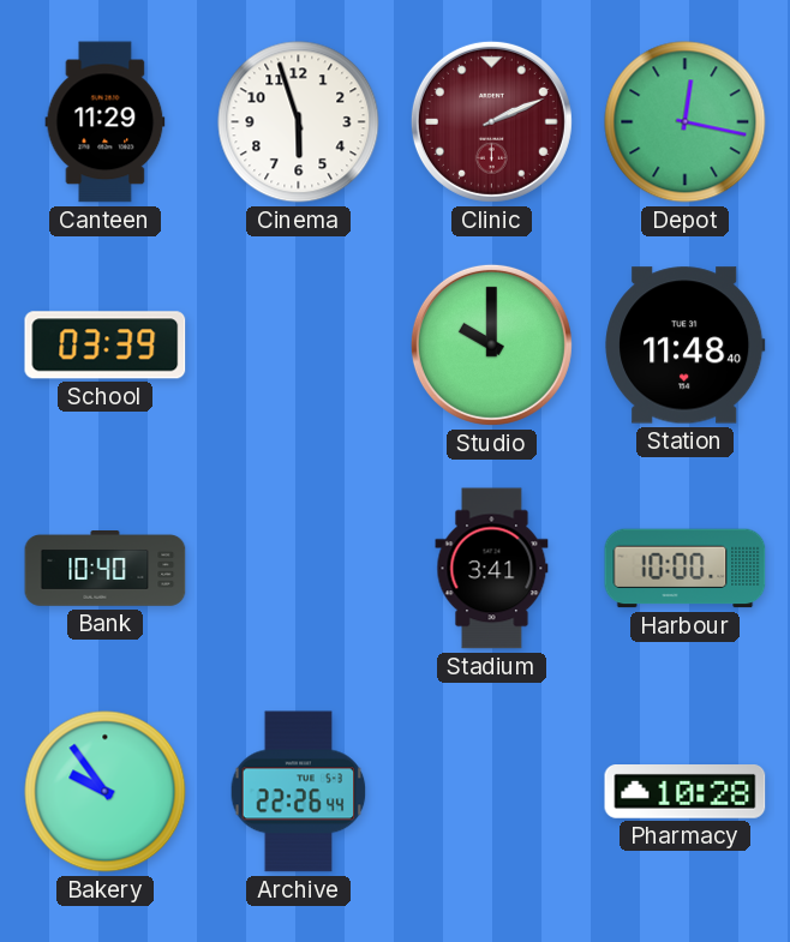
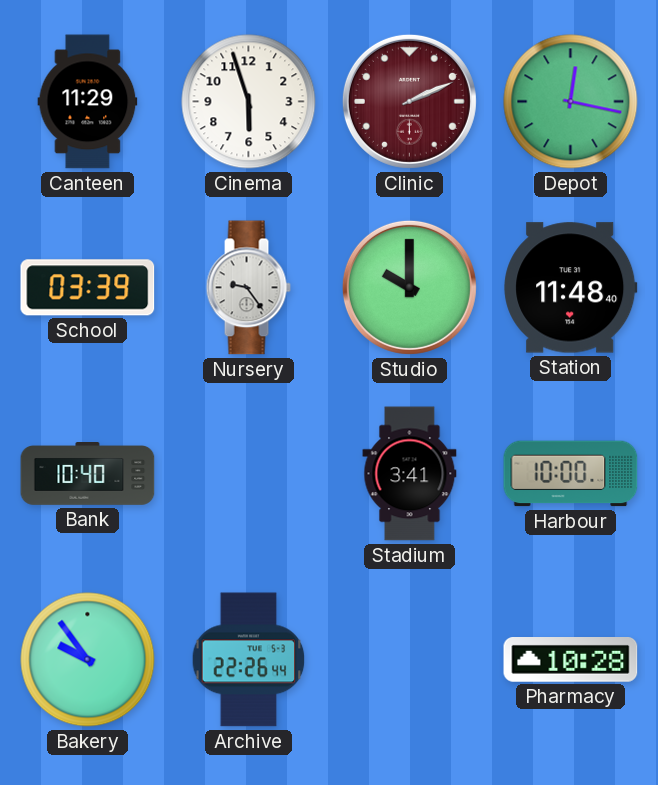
Nursery: none -> 9:24 (248, 288)
